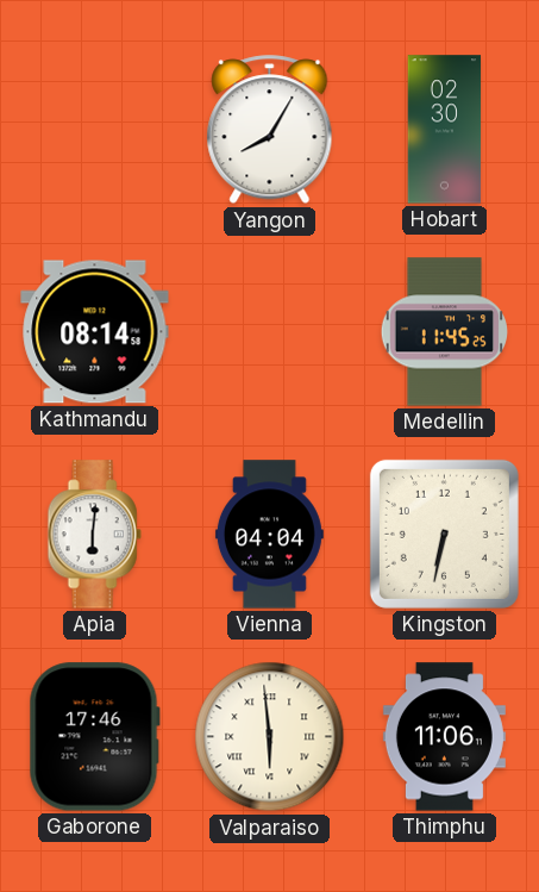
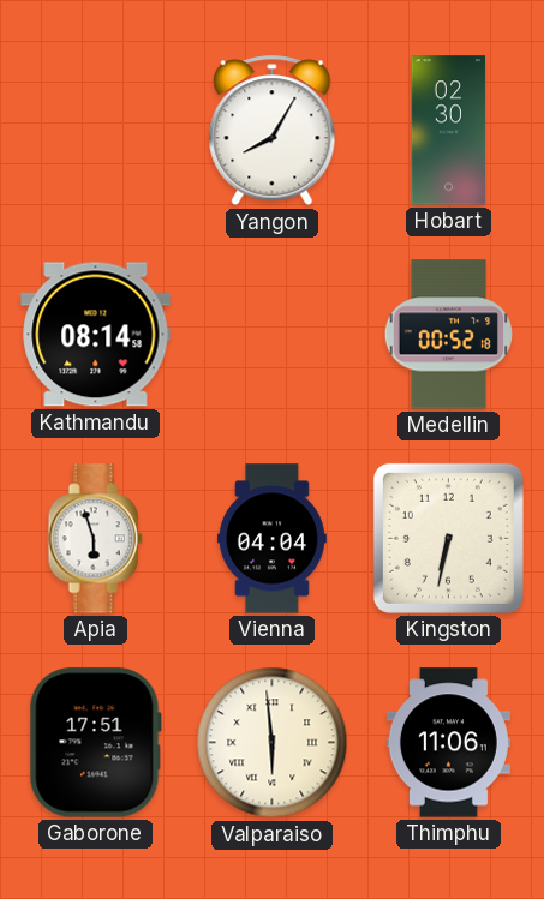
Medellin: 11:45 -> 00:52 (448, 335)
Apia: 6:01 -> 5:57 (95, 539)
Gaborone: 17:46 -> 17:51 (95, 743)
